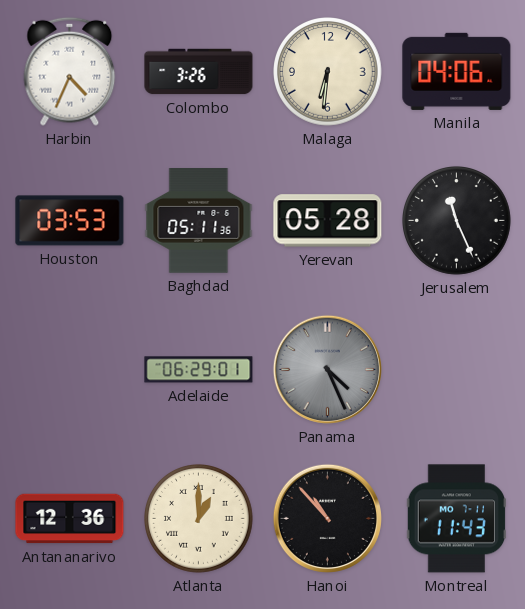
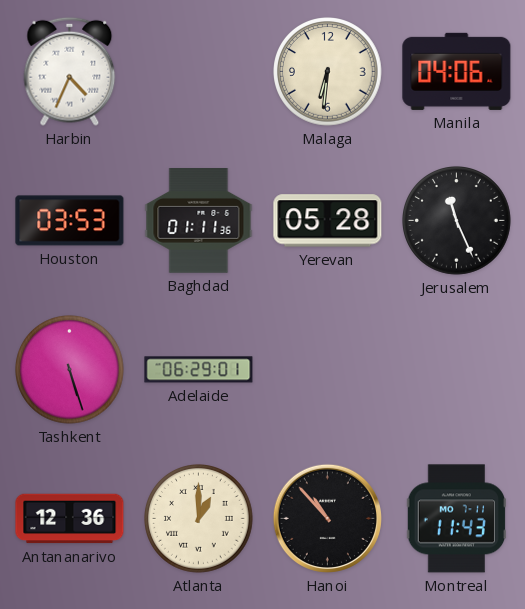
Colombo: 3:26 -> none (199, 72)
Baghdad: 05:11 -> 01:11 (199, 221)
Tashkent: none -> 5:27 (70, 370)
Panama: 4:26 -> none (327, 369)
